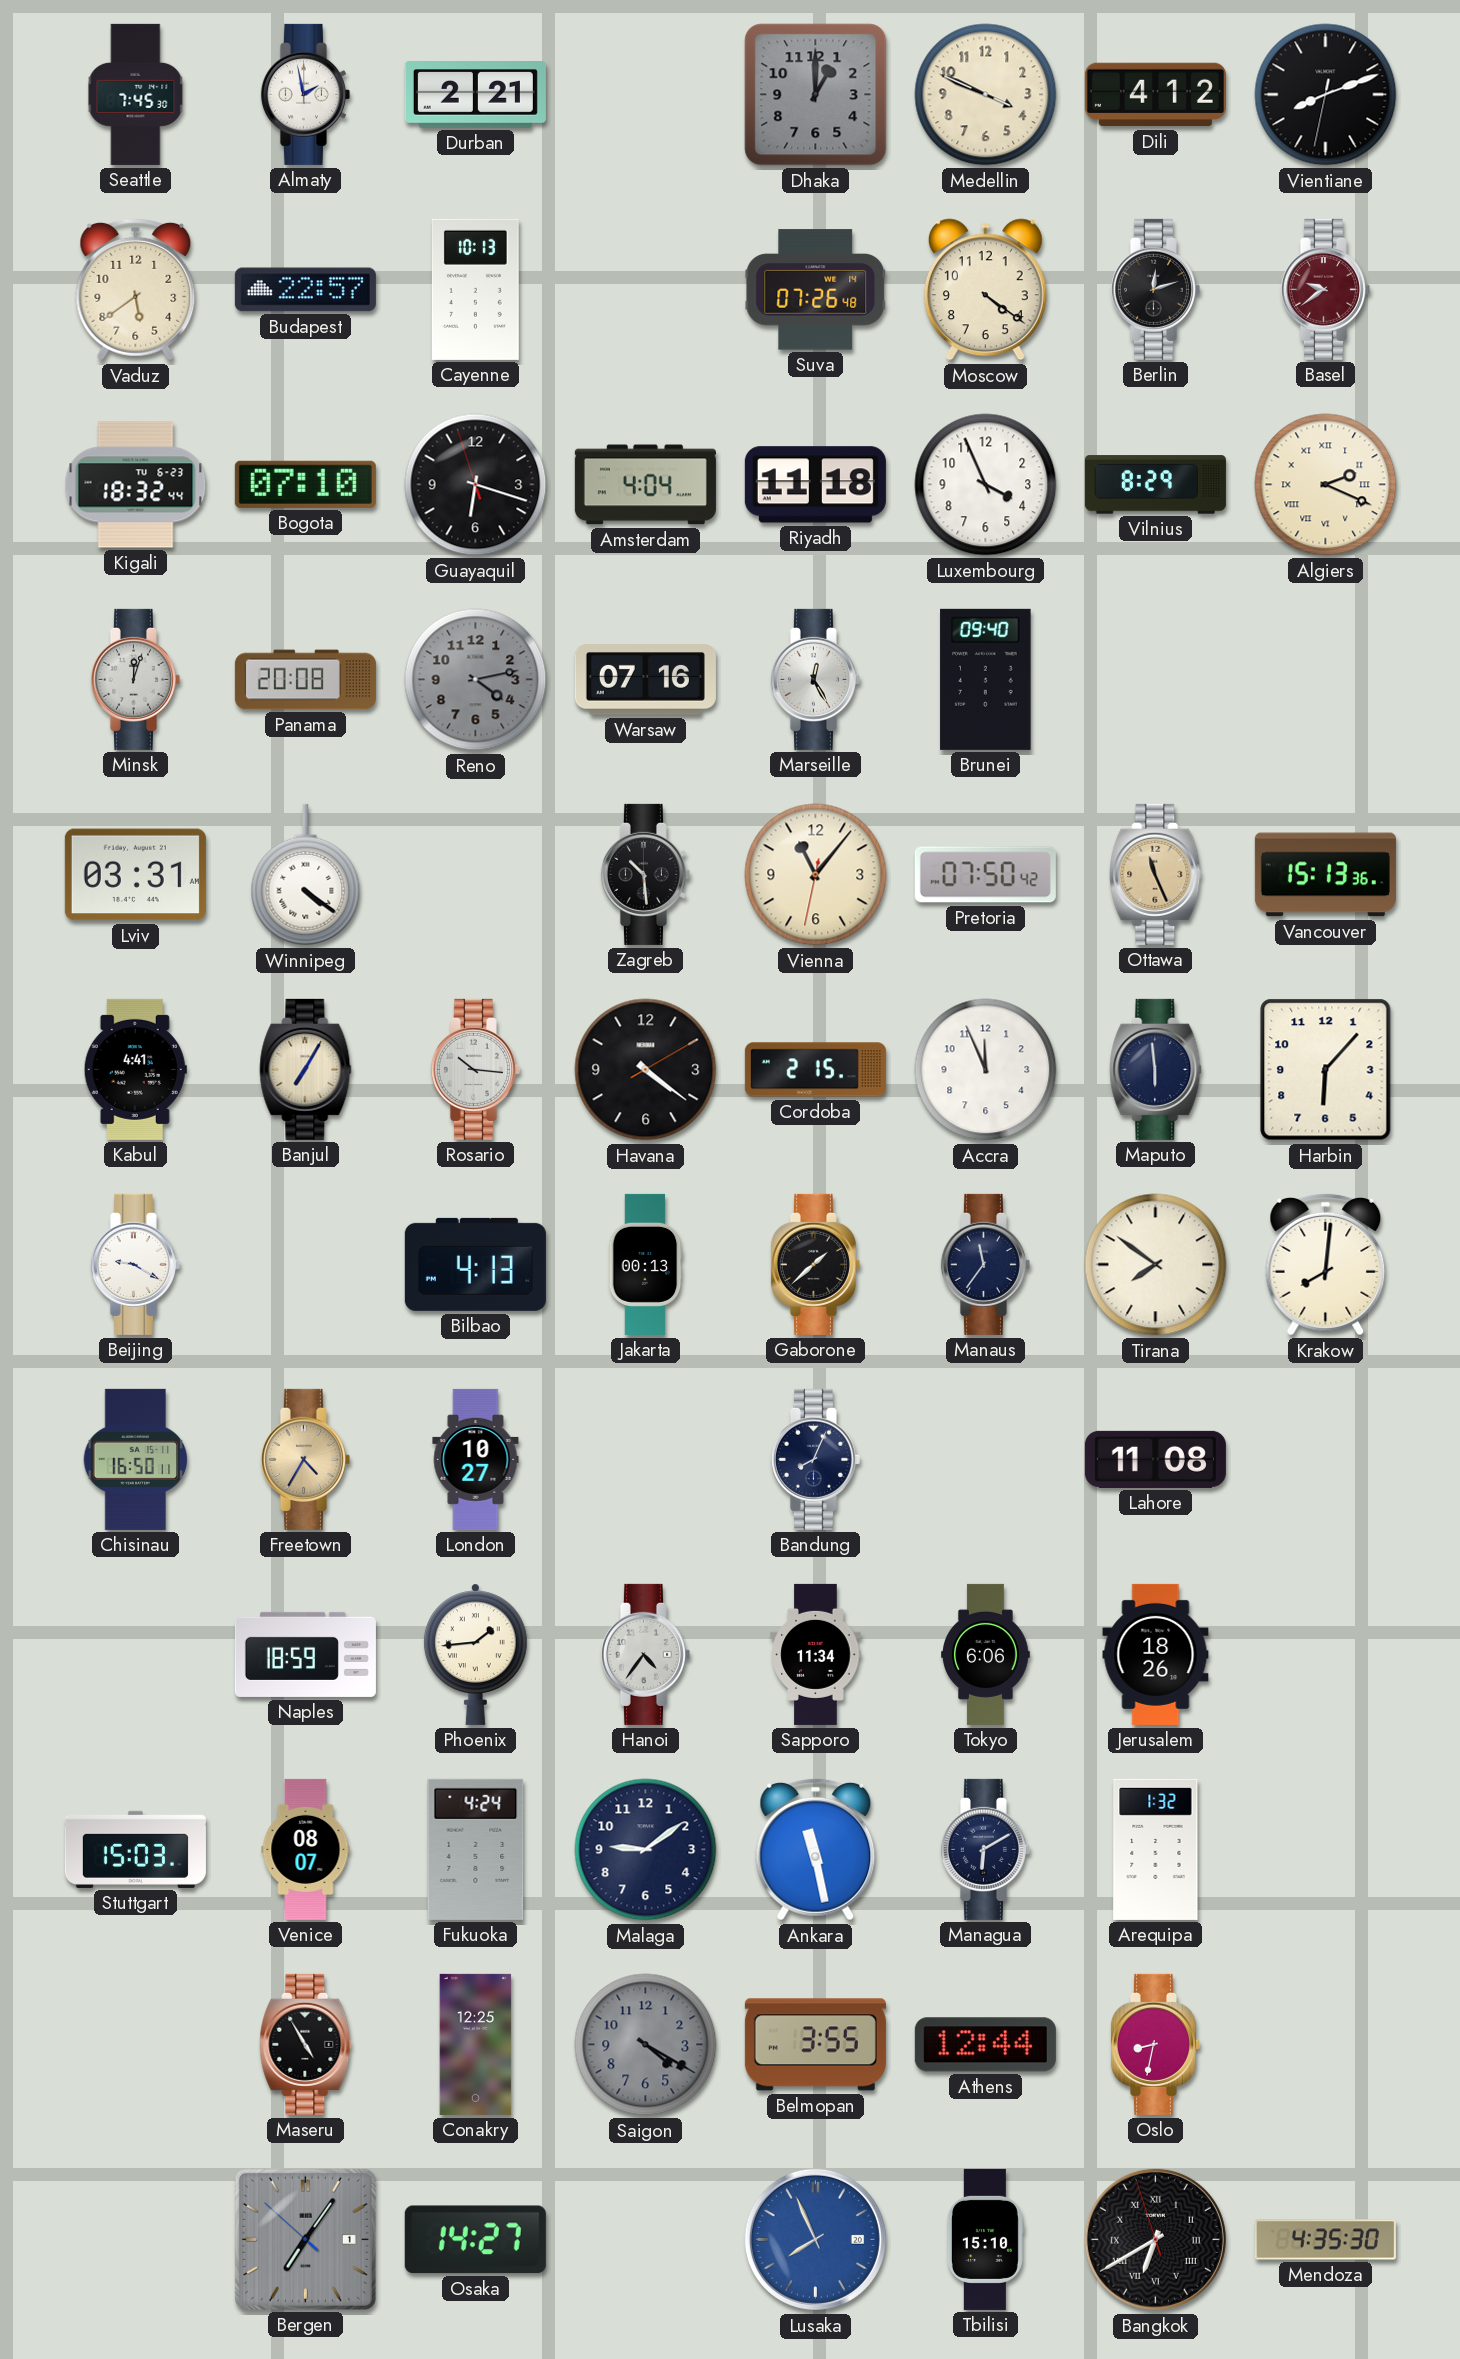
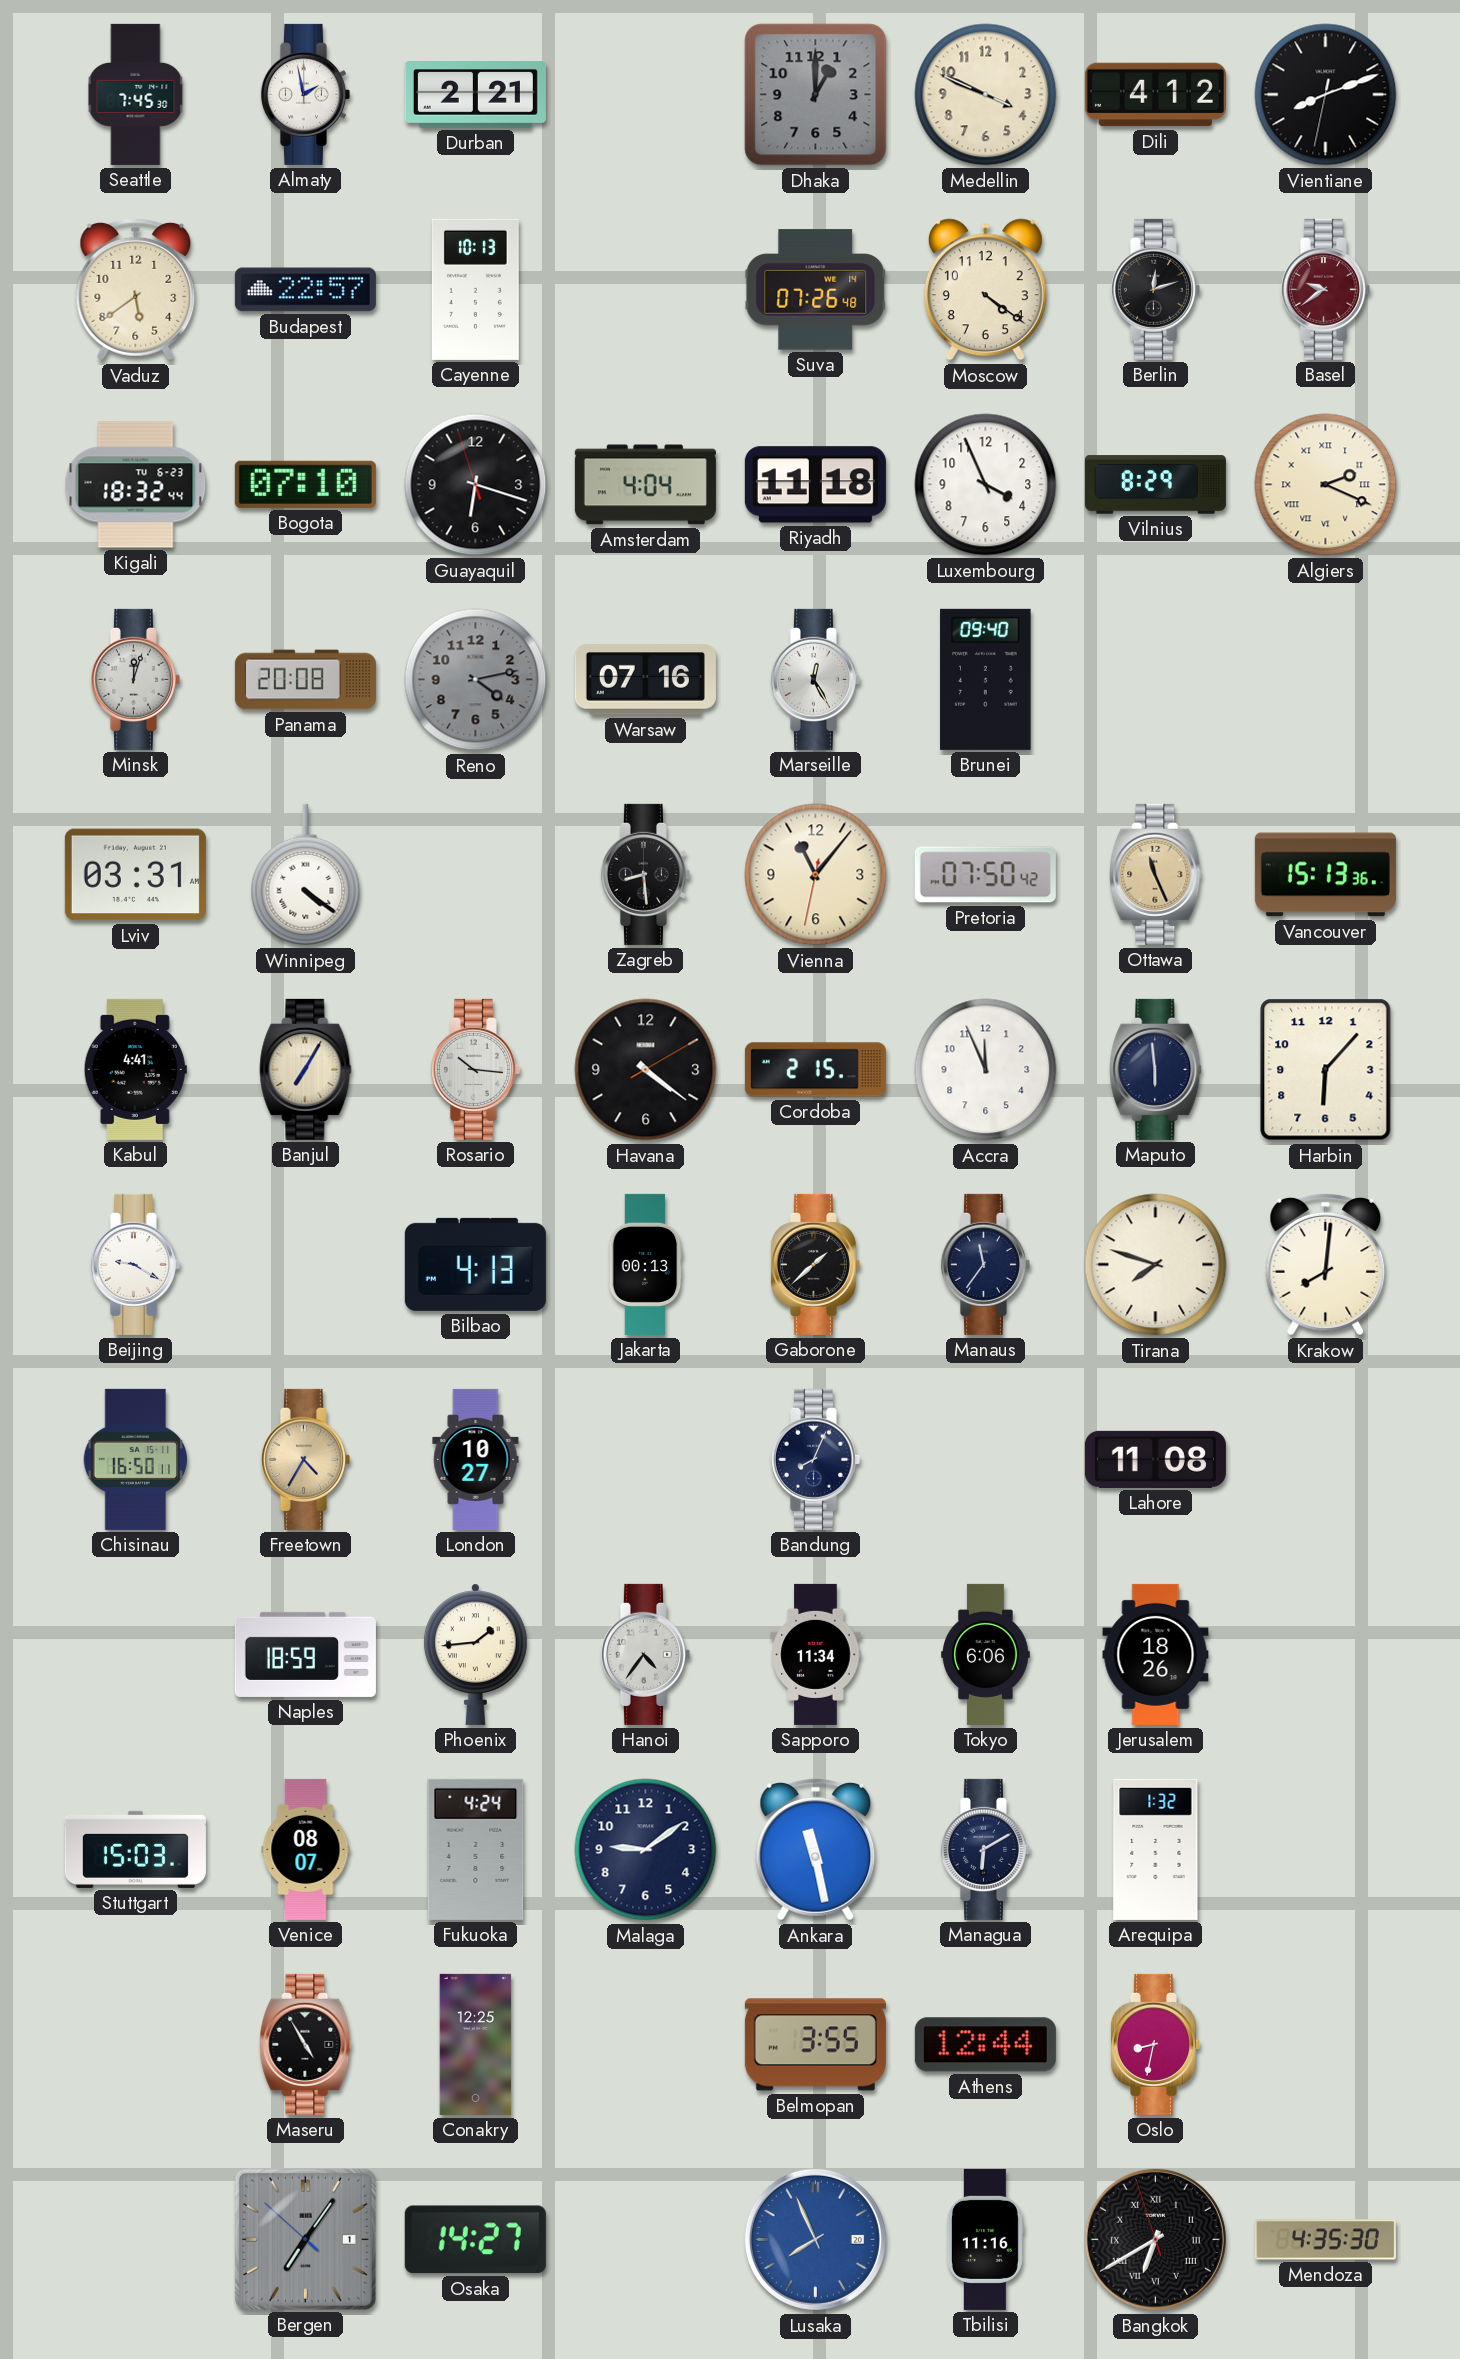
Zagreb: 10:29 -> 8:29 (645, 874)
Tirana: 7:51 -> 7:48 (1156, 1265)
Saigon: 4:20 -> none (646, 2045)
Tbilisi: 15:10 -> 11:16 (985, 2239)
